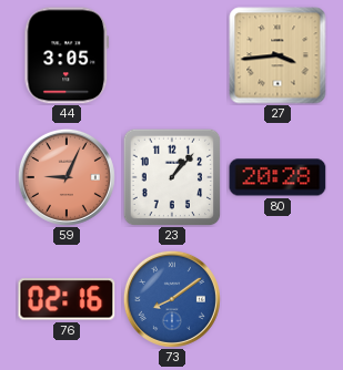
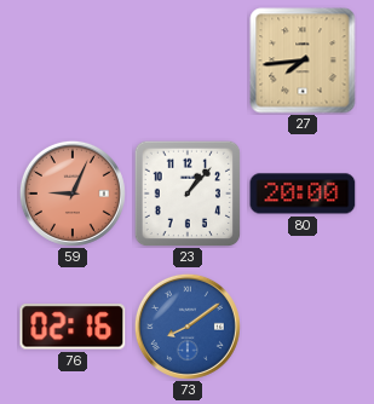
44: 3:05 -> none (67, 55)
27: 3:44 -> 7:44 (303, 60)
80: 20:28 -> 20:00 (303, 194)
